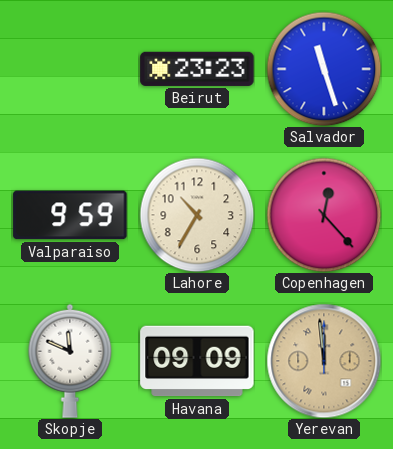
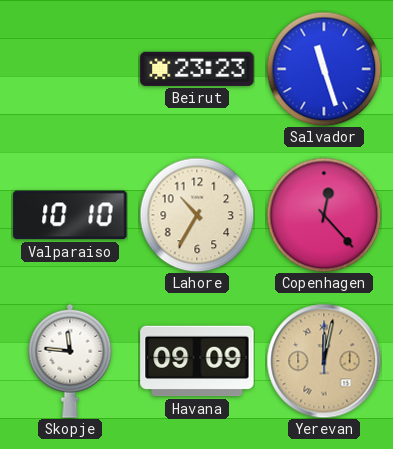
Valparaiso: 9:59 -> 10:10 (70, 215)
Skopje: 11:49 -> 11:46 (70, 361)
Yerevan: 11:59 -> 12:02 (324, 361)
